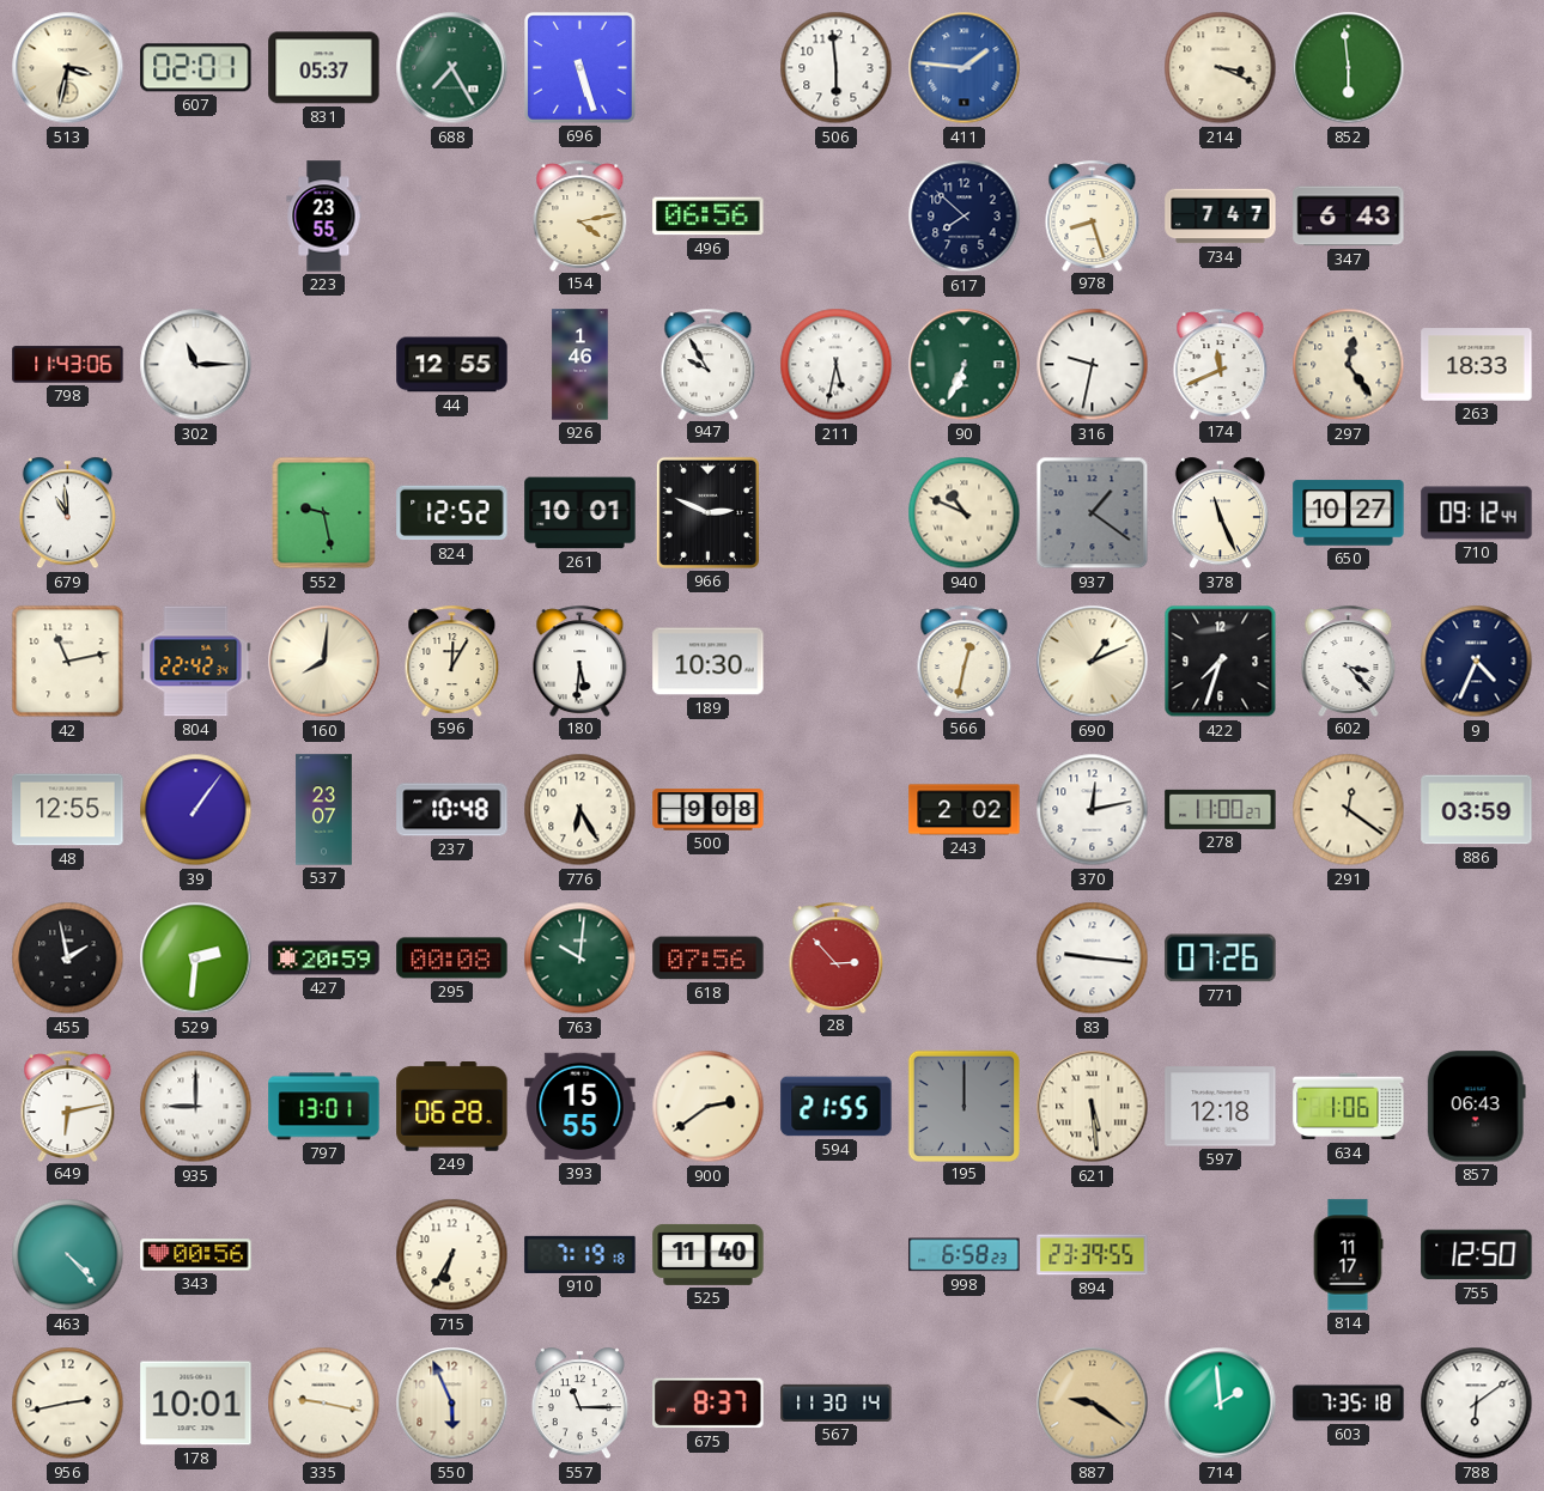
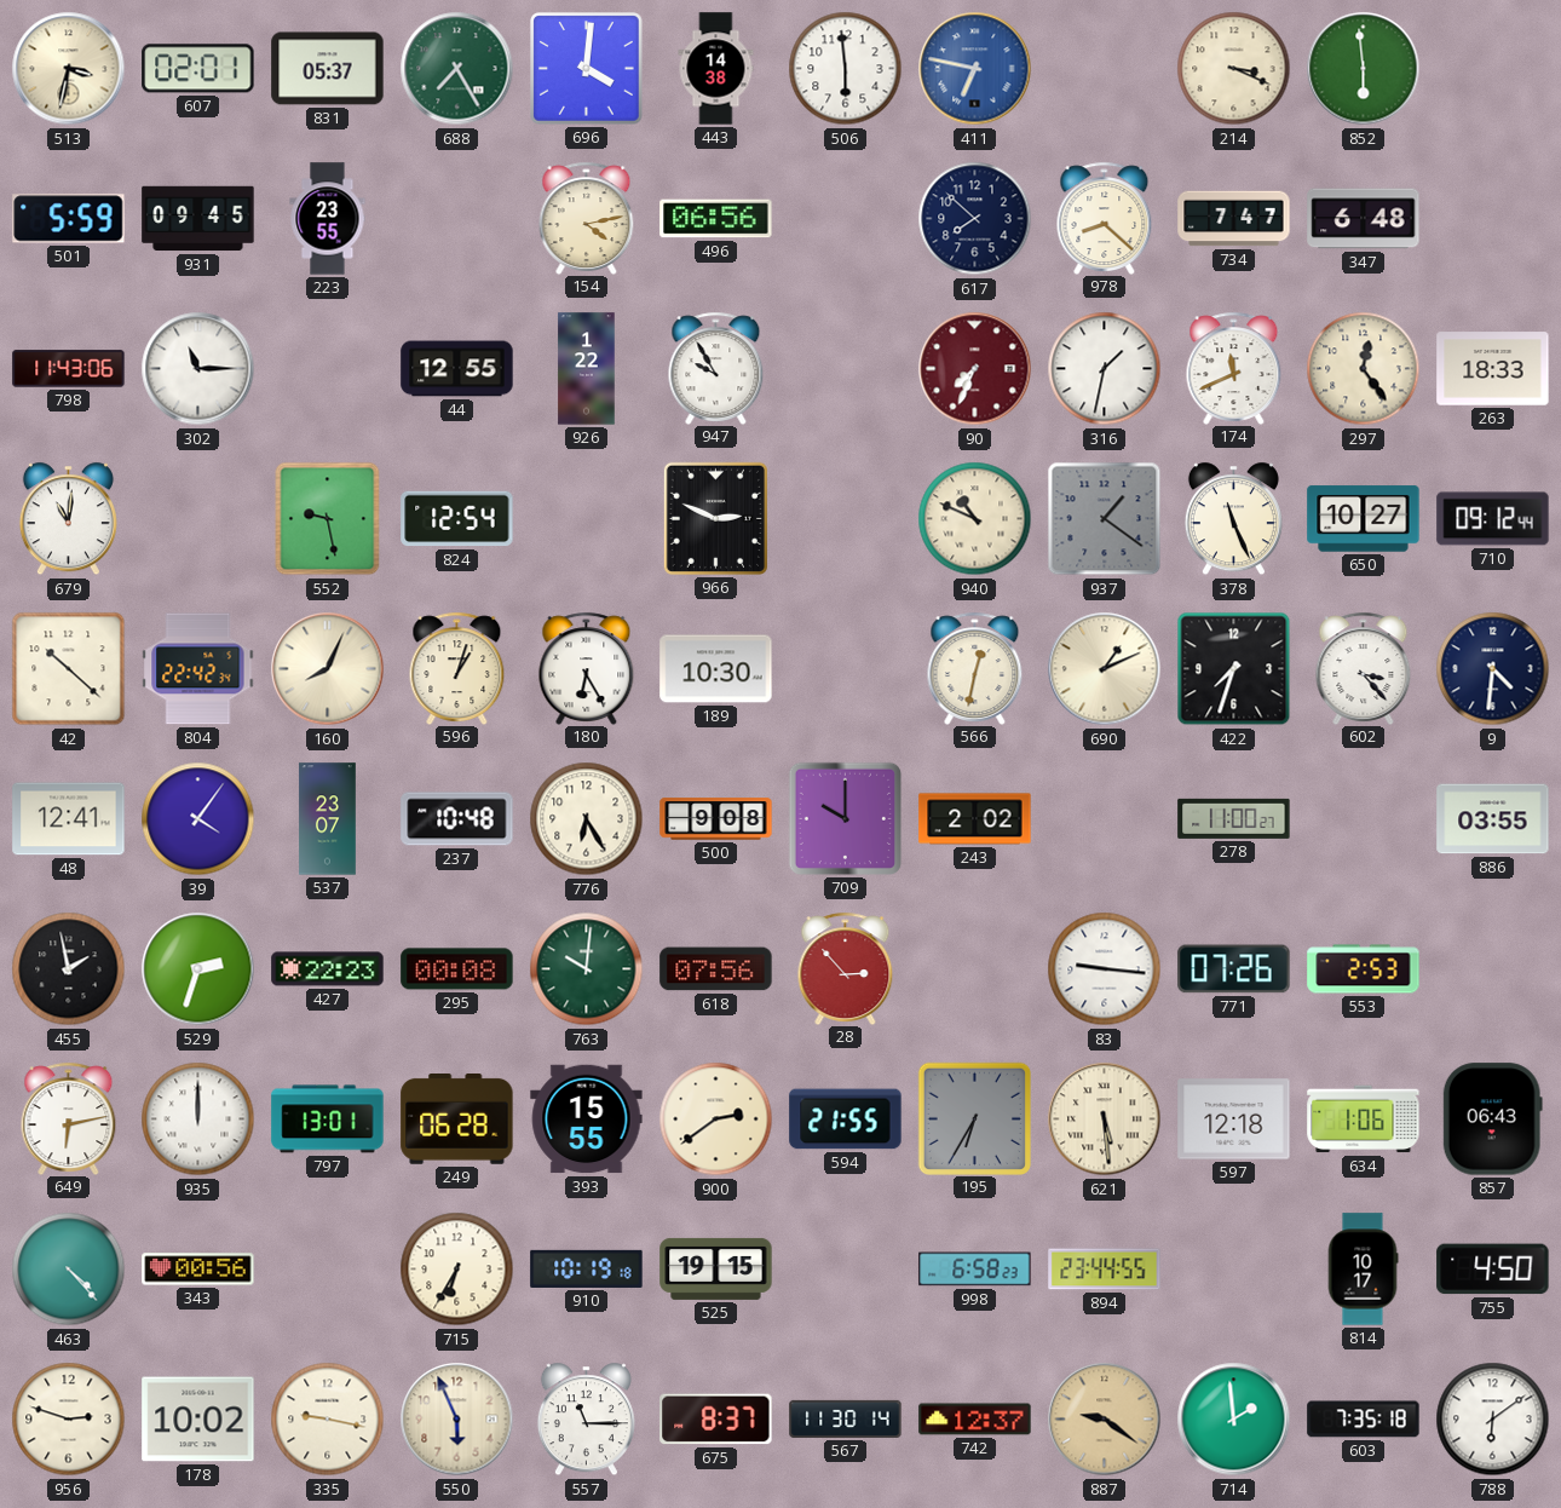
696: 5:27 -> 4:01 (587, 69)
443: none -> 14:38 (716, 69)
411: 1:46 -> 6:47 (975, 69)
501: none -> 5:59 (69, 219)
931: none -> 09:45 (198, 219)
978: 8:27 -> 8:22 (1105, 218)
347: 6:43 -> 6:48 (1364, 219)
926: 1:46 -> 1:22 (587, 369)
211: 5:32 -> none (837, 365)
90: 6:34 -> 7:34 (975, 369)
90 dial: green -> burgundy (975, 369)
316: 9:32 -> 1:32 (1105, 369)
679: 10:59 -> 11:01 (68, 519)
824: 12:52 -> 12:54 (457, 519)
261: 10:01 -> none (580, 513)
42: 11:13 -> 10:22 (69, 669)
160: 8:01 -> 8:04 (328, 669)
596: 12:05 -> 1:03 (457, 668)
180: 5:31 -> 6:25 (587, 668)
9: 4:34 -> 4:31 (1493, 669)
48: 12:55 -> 12:41 (69, 819)
39: 1:06 -> 4:06 (198, 819)
709: none -> 10:00 (845, 818)
370: 12:13 -> none (1093, 810)
291: 12:21 -> none (1349, 810)
886: 03:59 -> 03:55 (1493, 819)
529: 2:31 -> 2:33 (198, 969)
427: 20:59 -> 22:23 (328, 969)
553: none -> 2:53 (1364, 969)
935: 9:00 -> 12:00 (198, 1120)
195: 12:00 -> 6:35 (974, 1118)
910: 7:19 -> 10:19 (587, 1268)
525: 11:40 -> 19:15 (716, 1268)
894: 23:39 -> 23:44 (1105, 1270)
814: 11:17 -> 10:17 (1363, 1270)
755: 12:50 -> 4:50 (1493, 1270)
956: 2:43 -> 2:48 (69, 1420)
178: 10:01 -> 10:02 (198, 1420)
742: none -> 12:37 (975, 1420)
